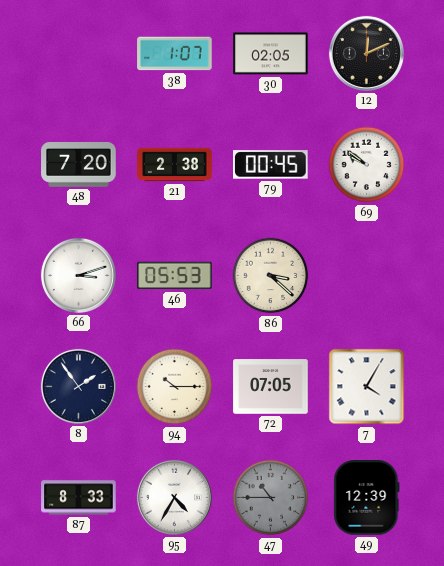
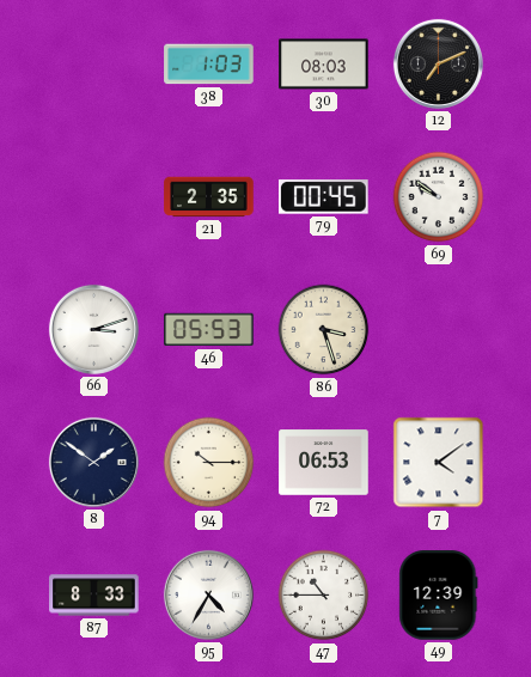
38: 1:07 -> 1:03 (209, 65)
30: 02:05 -> 08:03 (324, 65)
12: 12:11 -> 7:11 (438, 63)
48: 7:20 -> none (79, 165)
21: 2:38 -> 2:35 (209, 197)
86: 3:22 -> 3:27 (324, 330)
8: 1:54 -> 1:51 (93, 462)
72: 07:05 -> 06:53 (324, 463)
7: 4:05 -> 4:09 (439, 463)
47 dial: grey -> white (324, 596)
